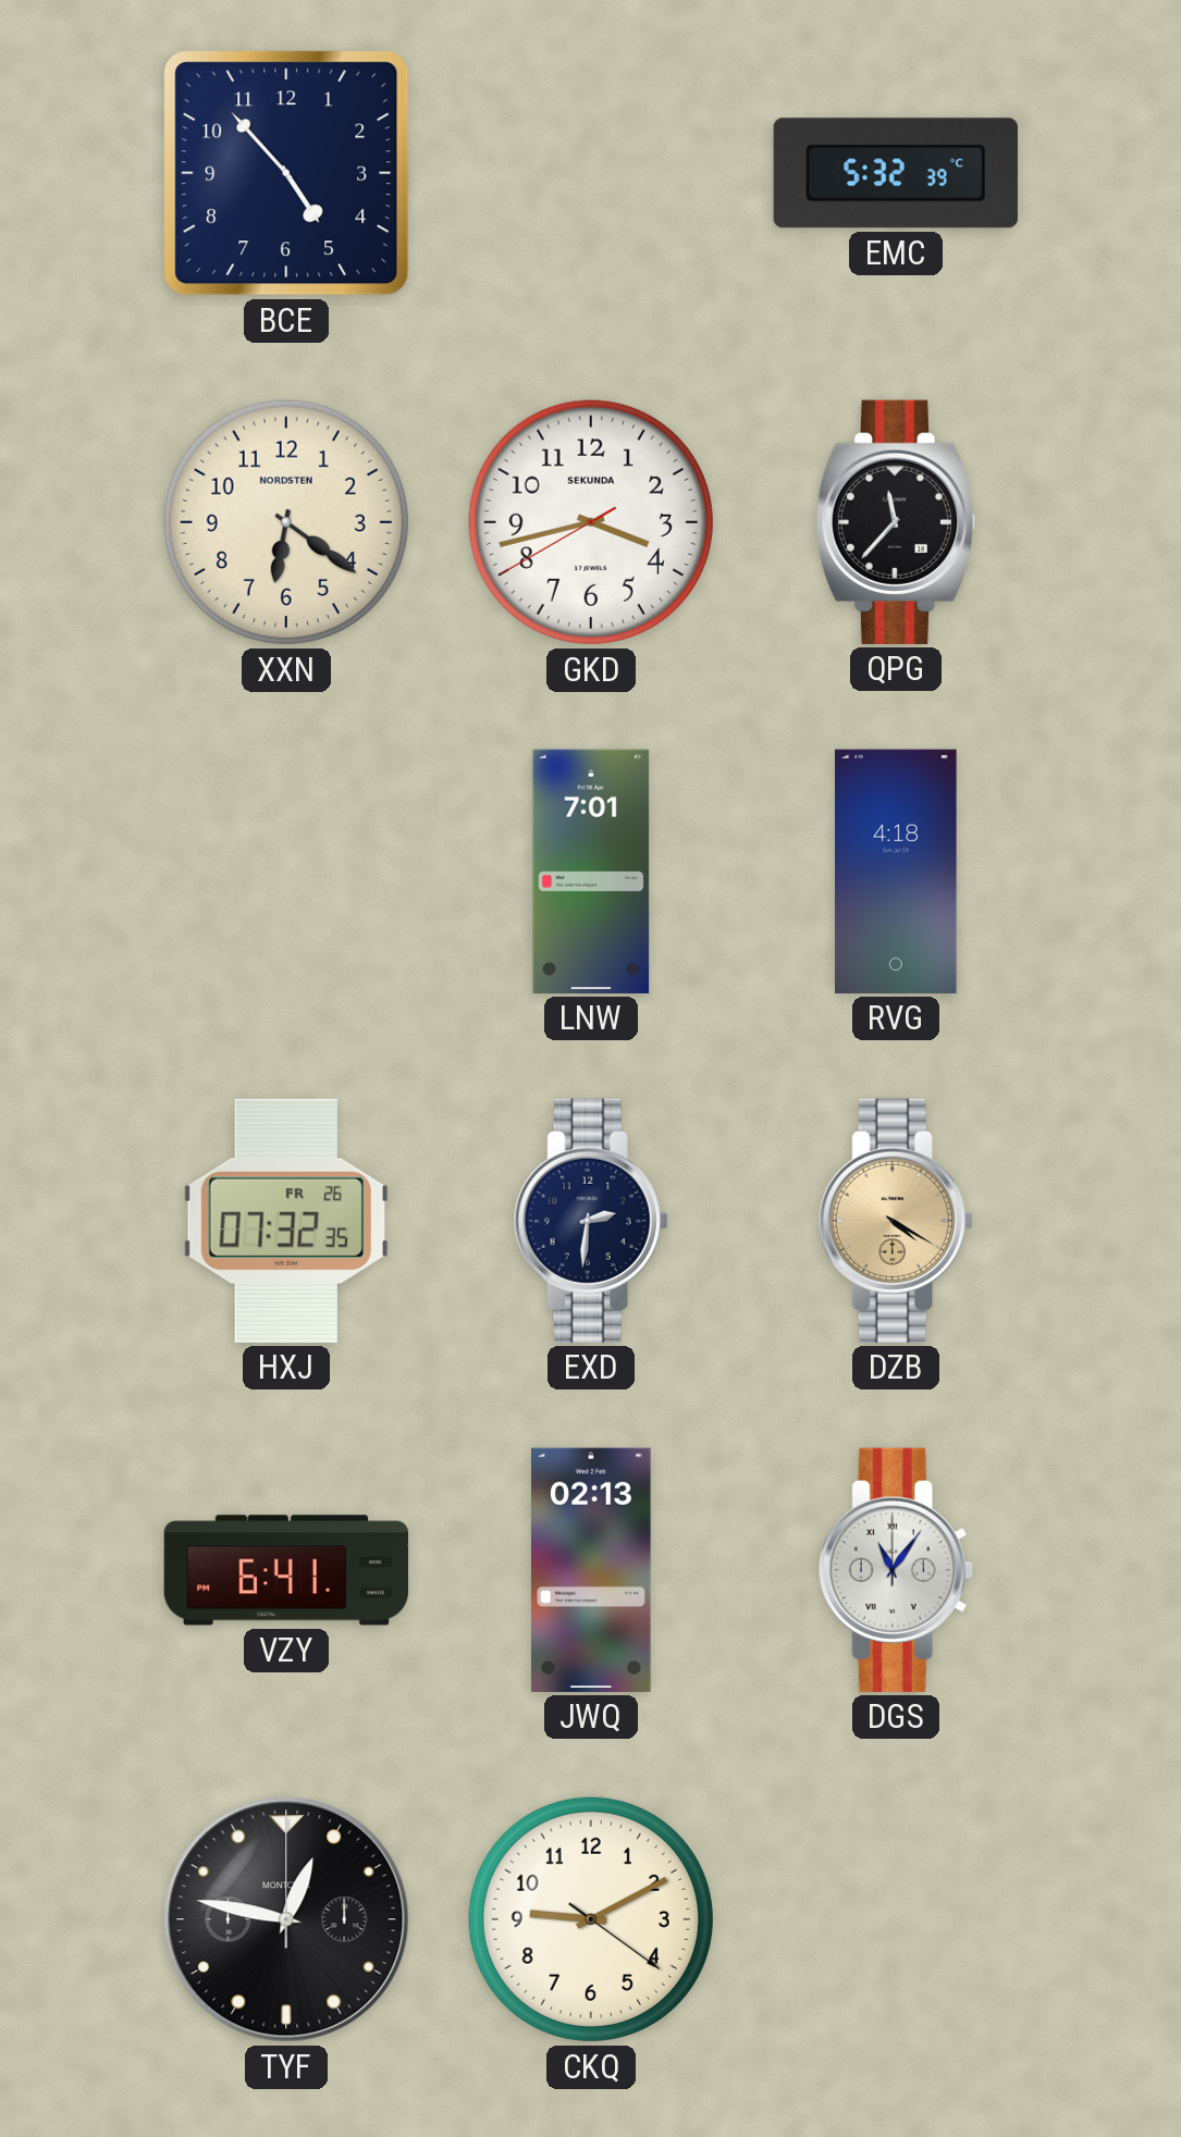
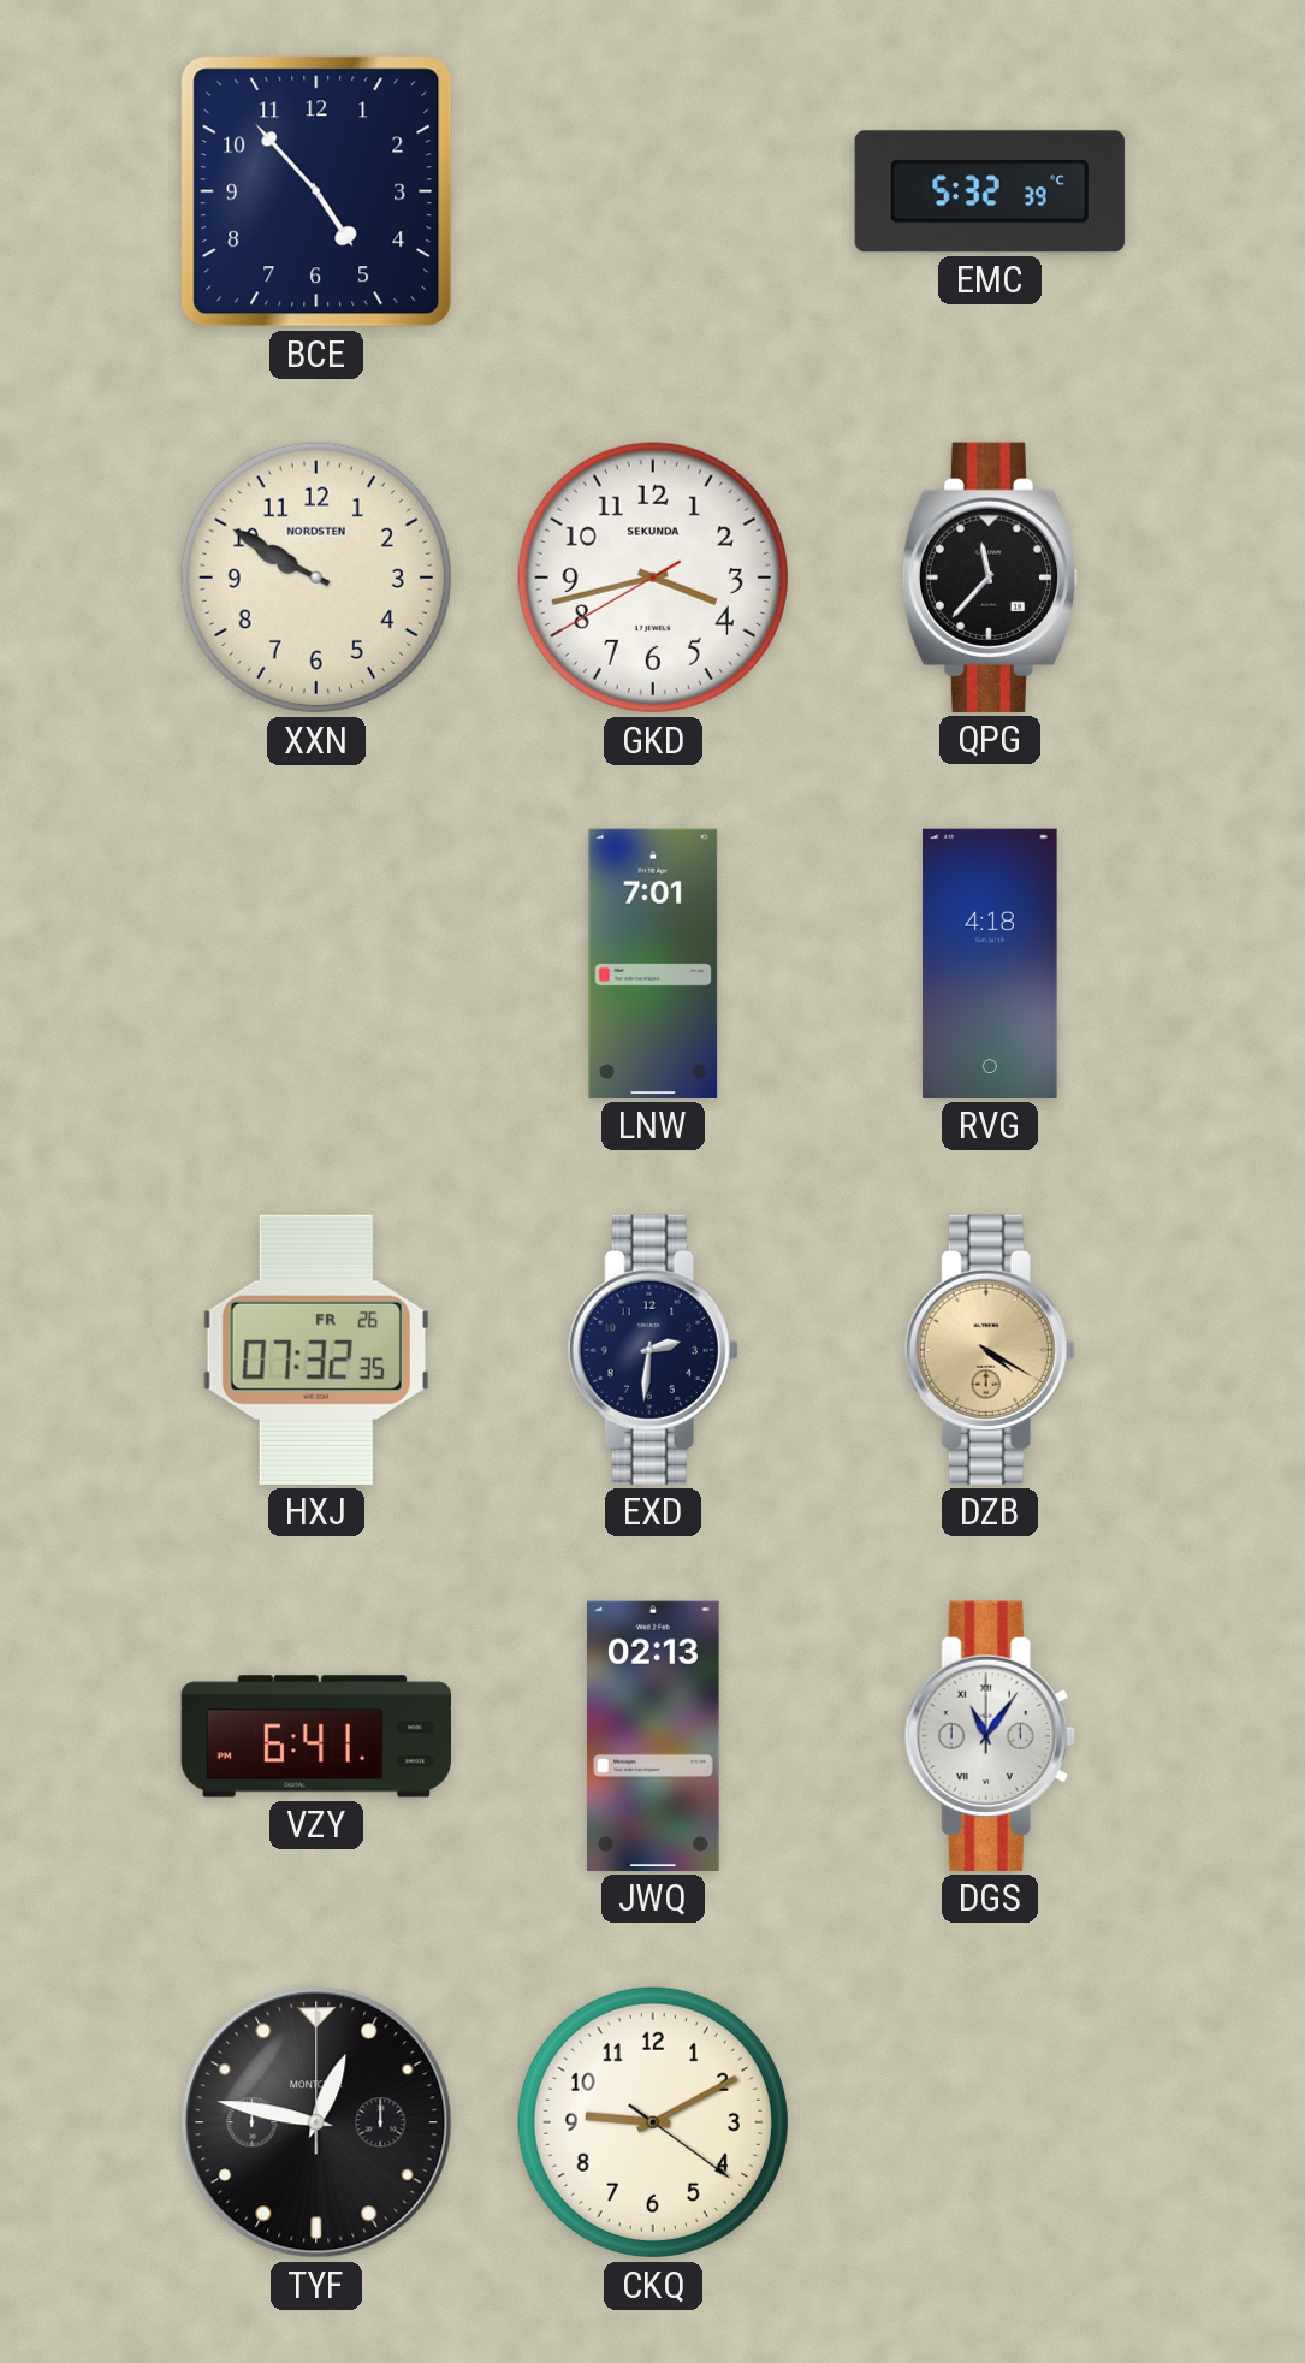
XXN: 6:21 -> 9:50 (316, 578)
